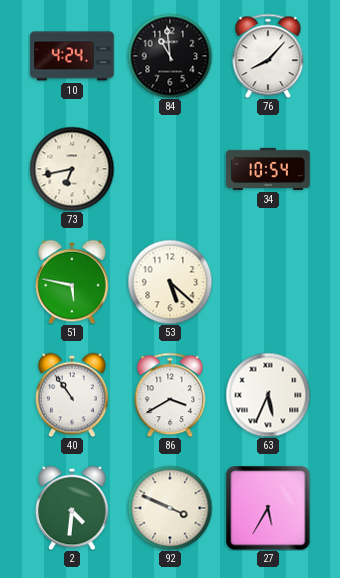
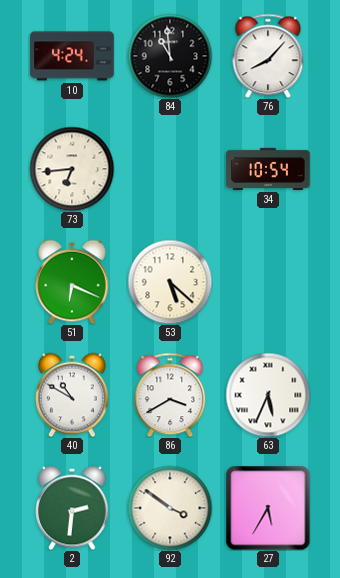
73: 6:43 -> 6:44 (72, 169)
51: 5:47 -> 6:19 (72, 282)
40: 10:54 -> 10:50 (72, 395)
2: 4:31 -> 2:31 (72, 508)
92: 3:49 -> 3:51 (170, 508)
